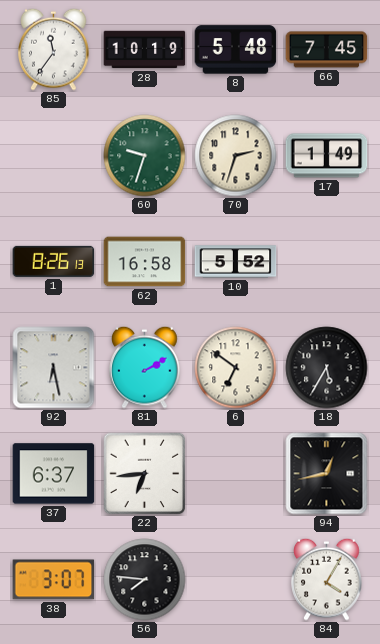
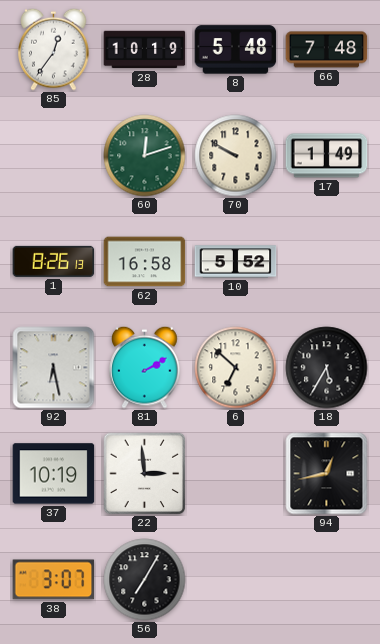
85: 11:36 -> 12:36 (54, 49)
66: 7:45 -> 7:48 (327, 50)
60: 9:33 -> 12:12 (145, 156)
70: 2:33 -> 9:50 (236, 156)
6: 6:51 -> 6:52 (236, 368)
37: 6:37 -> 10:19 (54, 474)
22: 6:44 -> 2:59 (144, 473)
56: 7:46 -> 7:05 (145, 580)
84: 4:05 -> none (327, 579)
